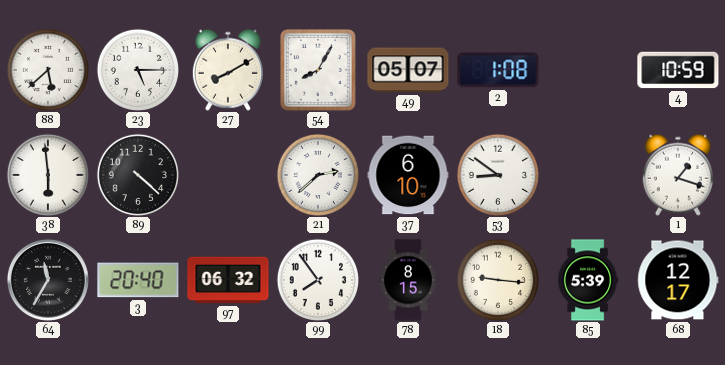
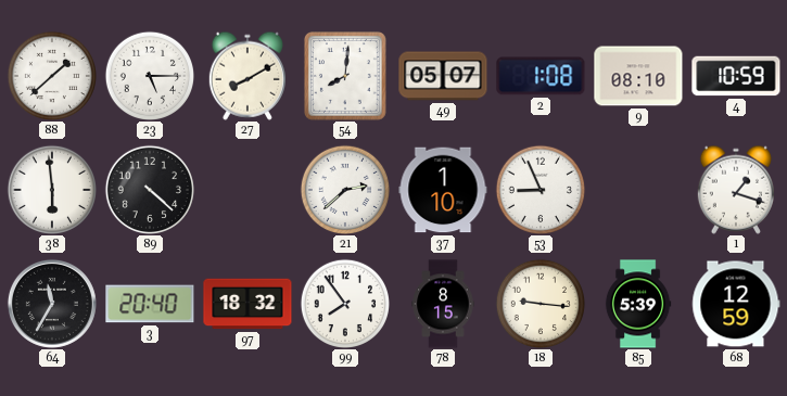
88: 5:38 -> 1:38 (51, 75)
54: 8:05 -> 8:01 (345, 76)
9: none -> 08:10 (638, 76)
37: 6:10 -> 1:10 (443, 190)
53: 8:51 -> 8:56 (540, 189)
97: 06:32 -> 18:32 (247, 304)
68: 12:17 -> 12:59 (736, 304)
